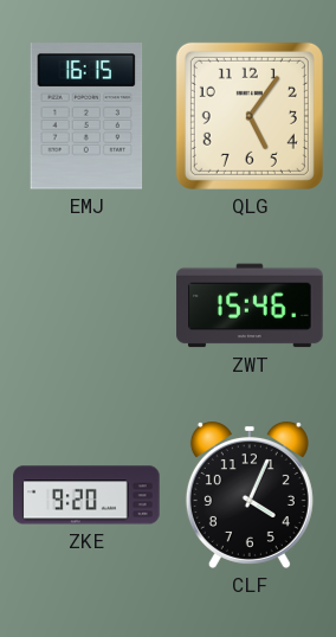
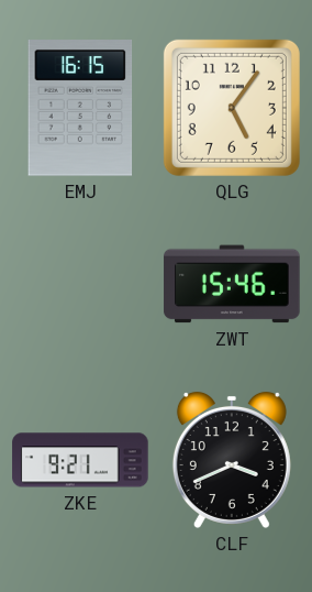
ZKE: 9:20 -> 9:21 (80, 460)
CLF: 4:04 -> 3:41 (232, 460)
